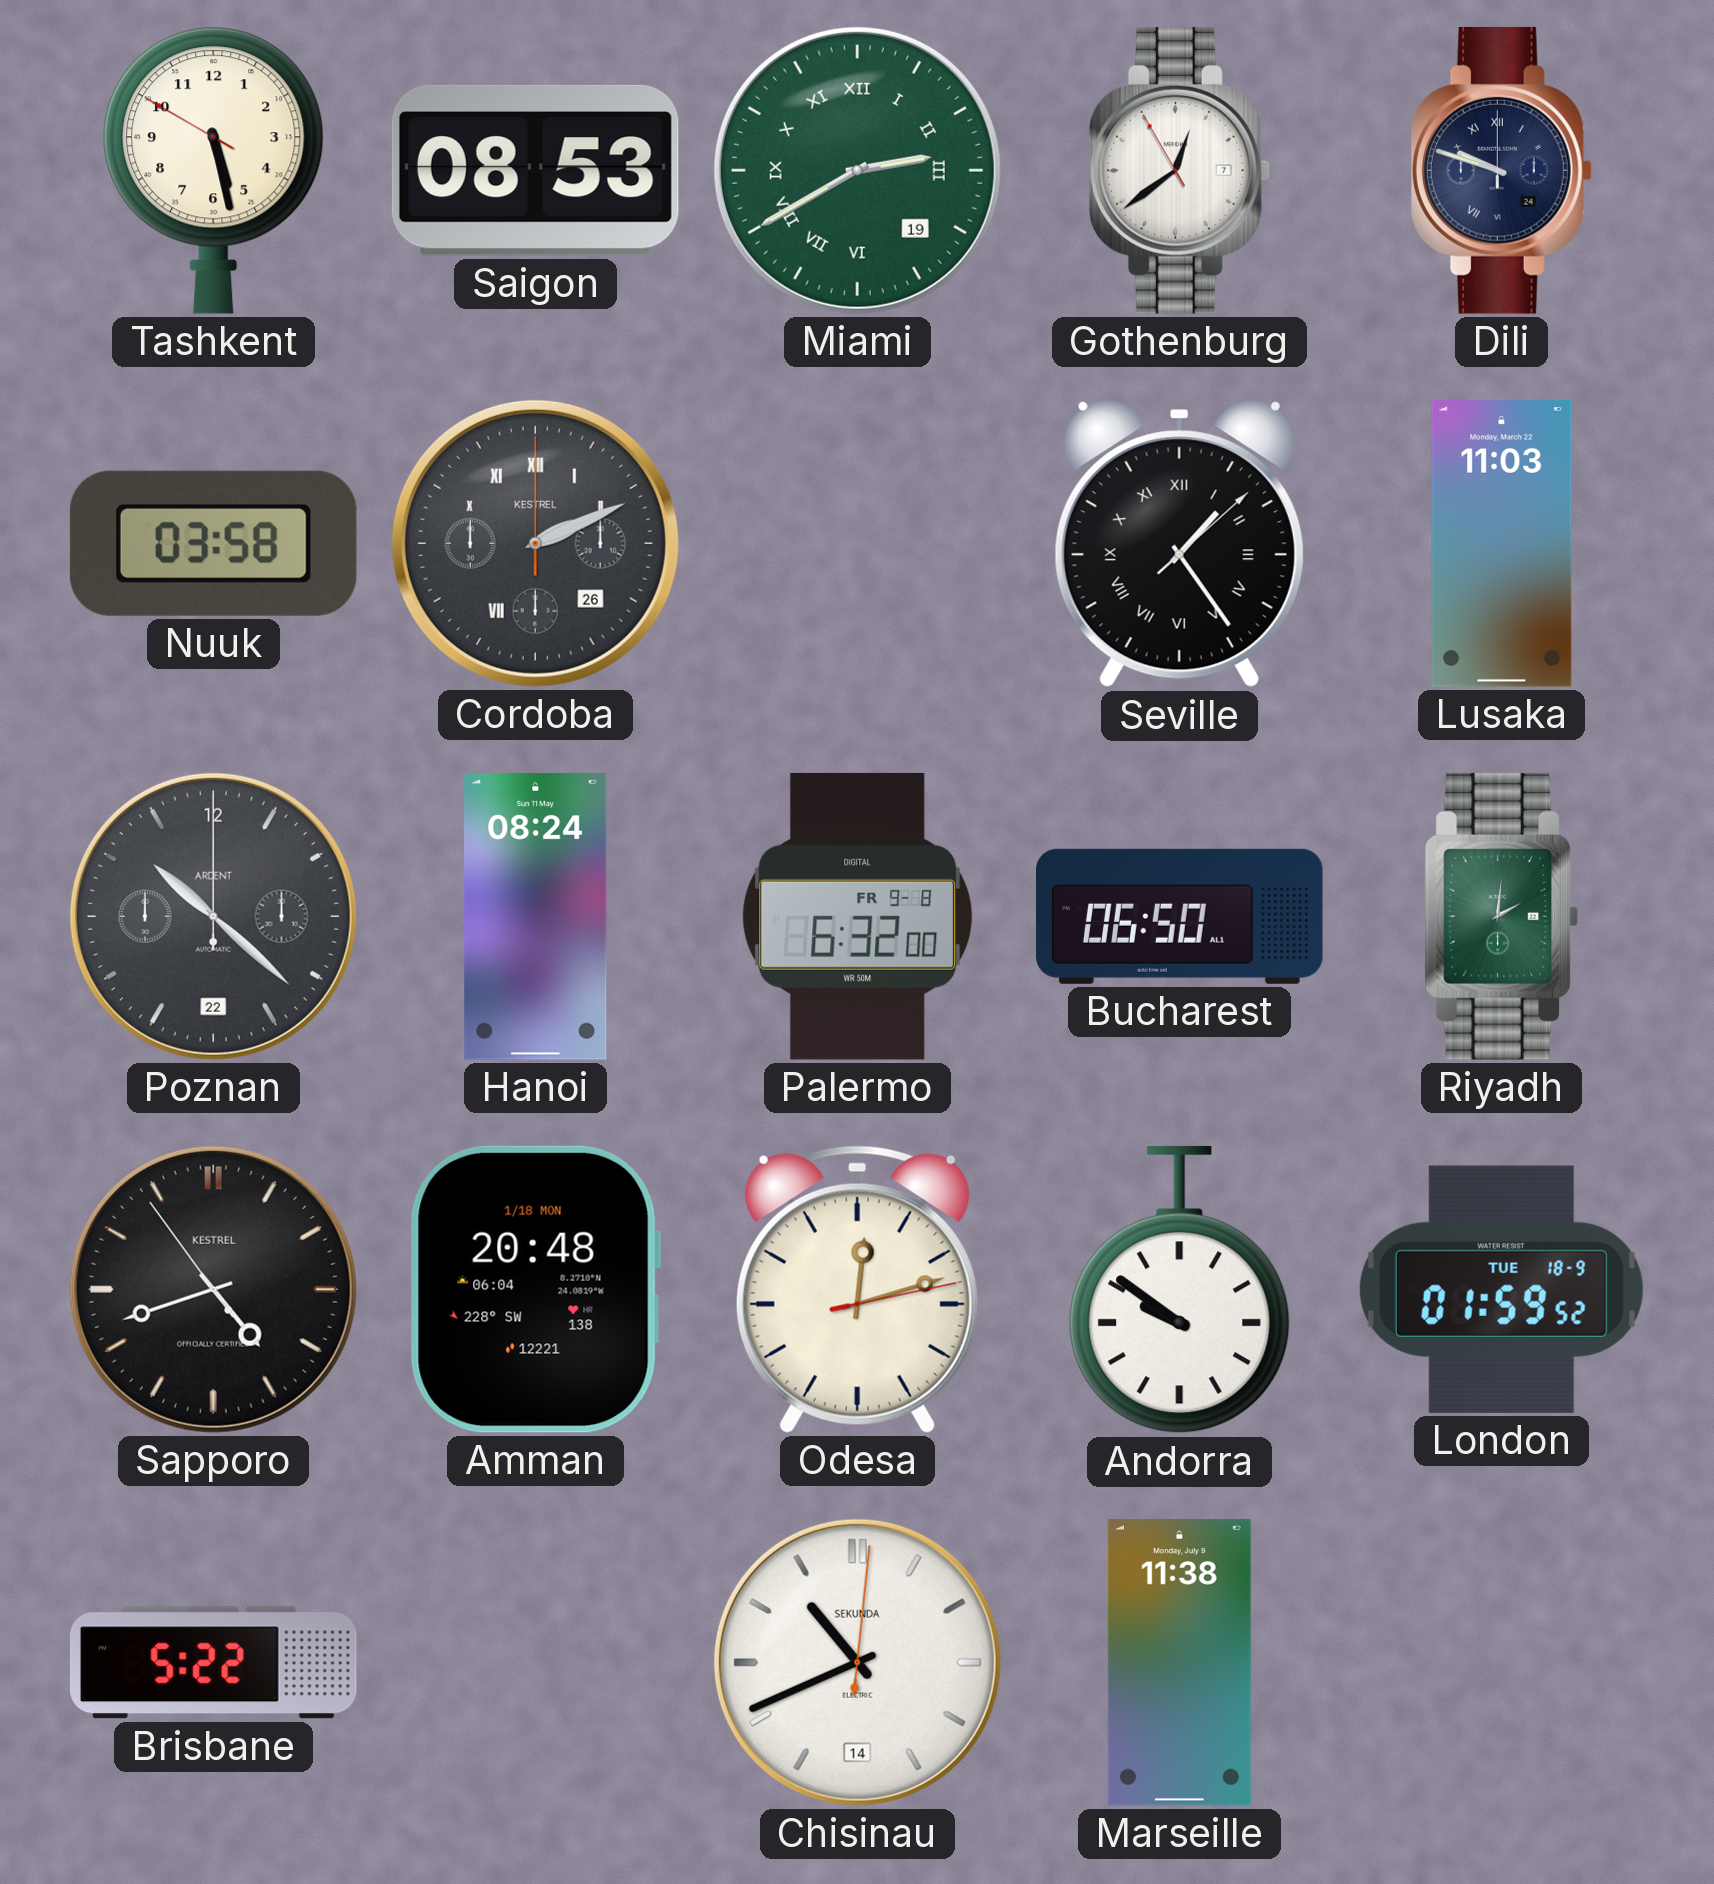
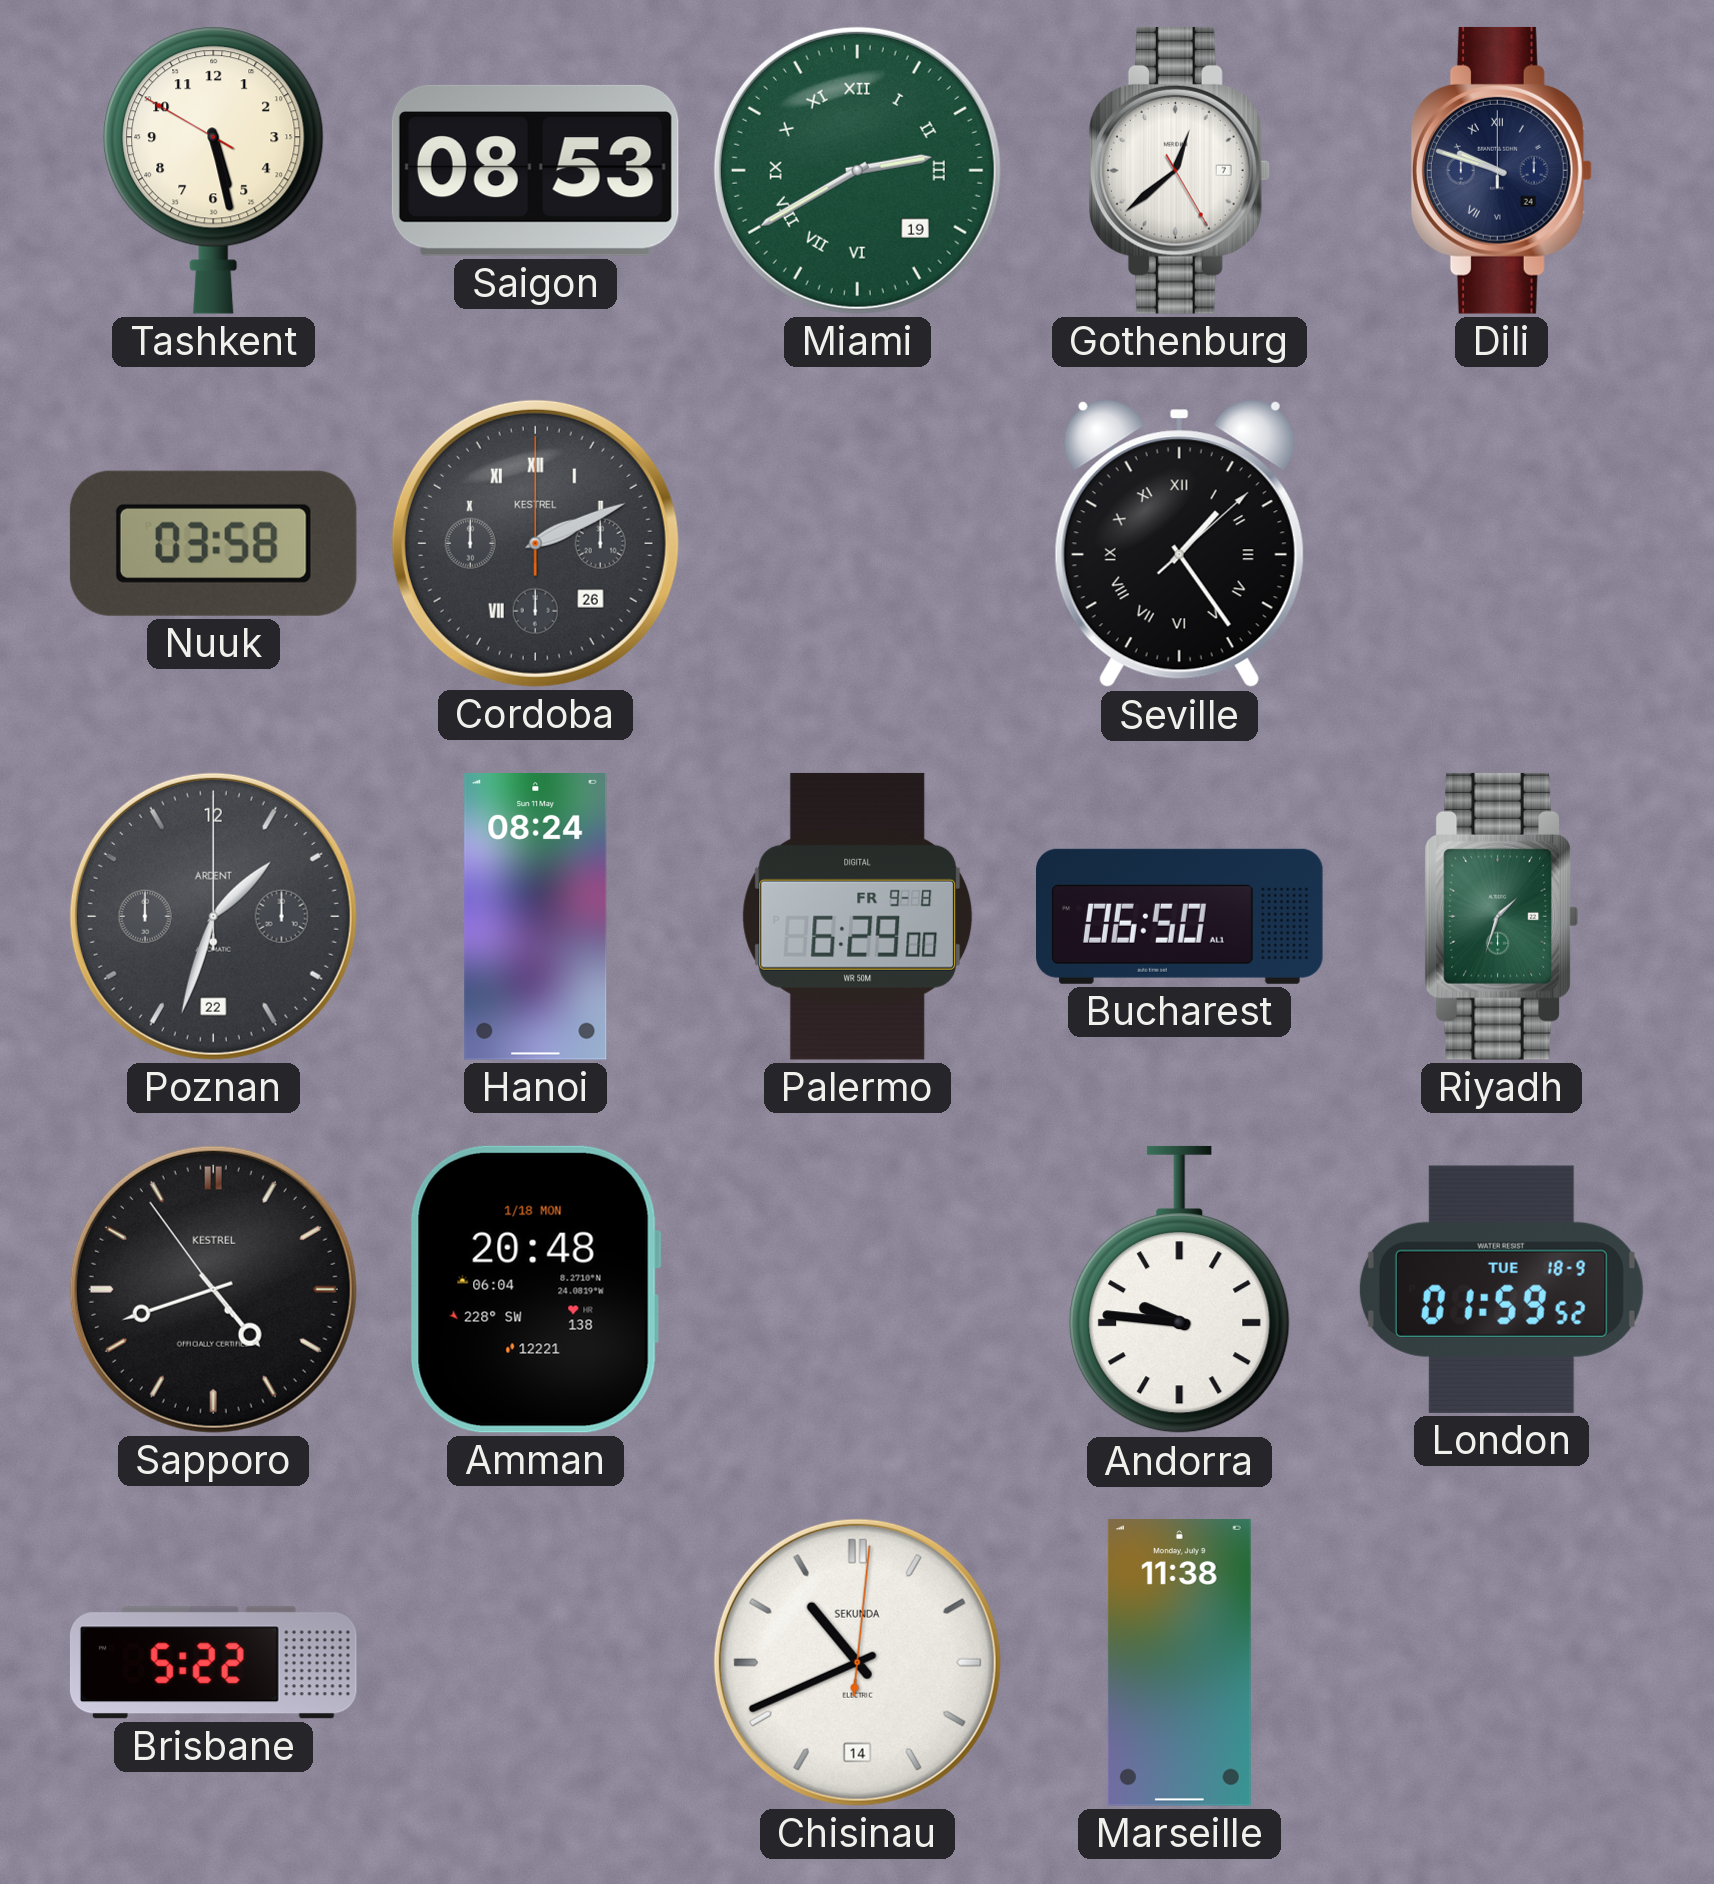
Gothenburg: 12:38:55 -> 12:38:25 (1179, 170)
Lusaka: 11:03 -> none (1502, 544)
Poznan: 10:22 -> 1:33 (213, 916)
Palermo: 6:32 -> 6:29 (858, 916)
Riyadh: 2:01 -> 1:33 (1501, 916)
Odesa: 12:12 -> none (857, 1289)
Andorra: 9:51 -> 9:46 (1180, 1290)
